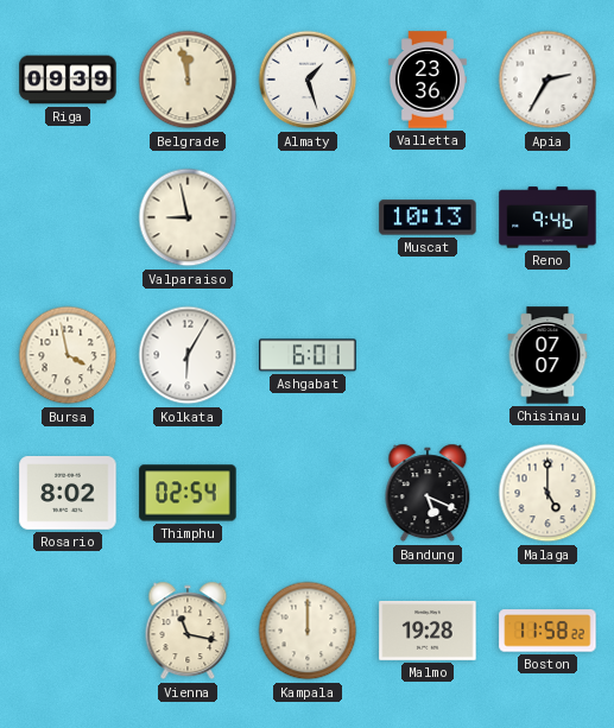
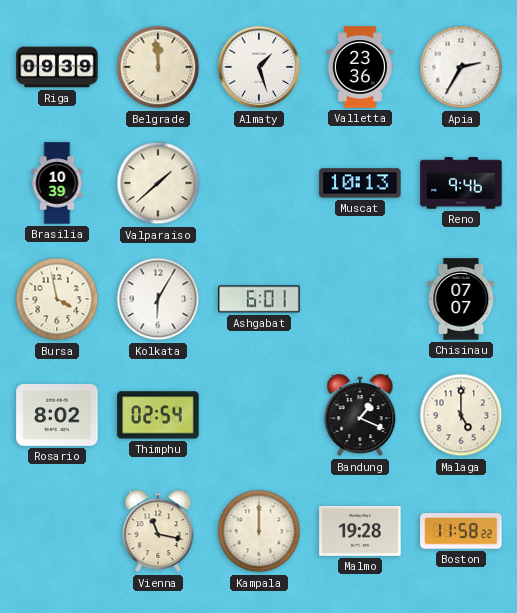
Belgrade: 11:58 -> 11:59 (158, 67)
Brasilia: none -> 10:39 (57, 183)
Valparaiso: 8:58 -> 1:38 (158, 183)
Bandung: 5:19 -> 1:19 (360, 415)
